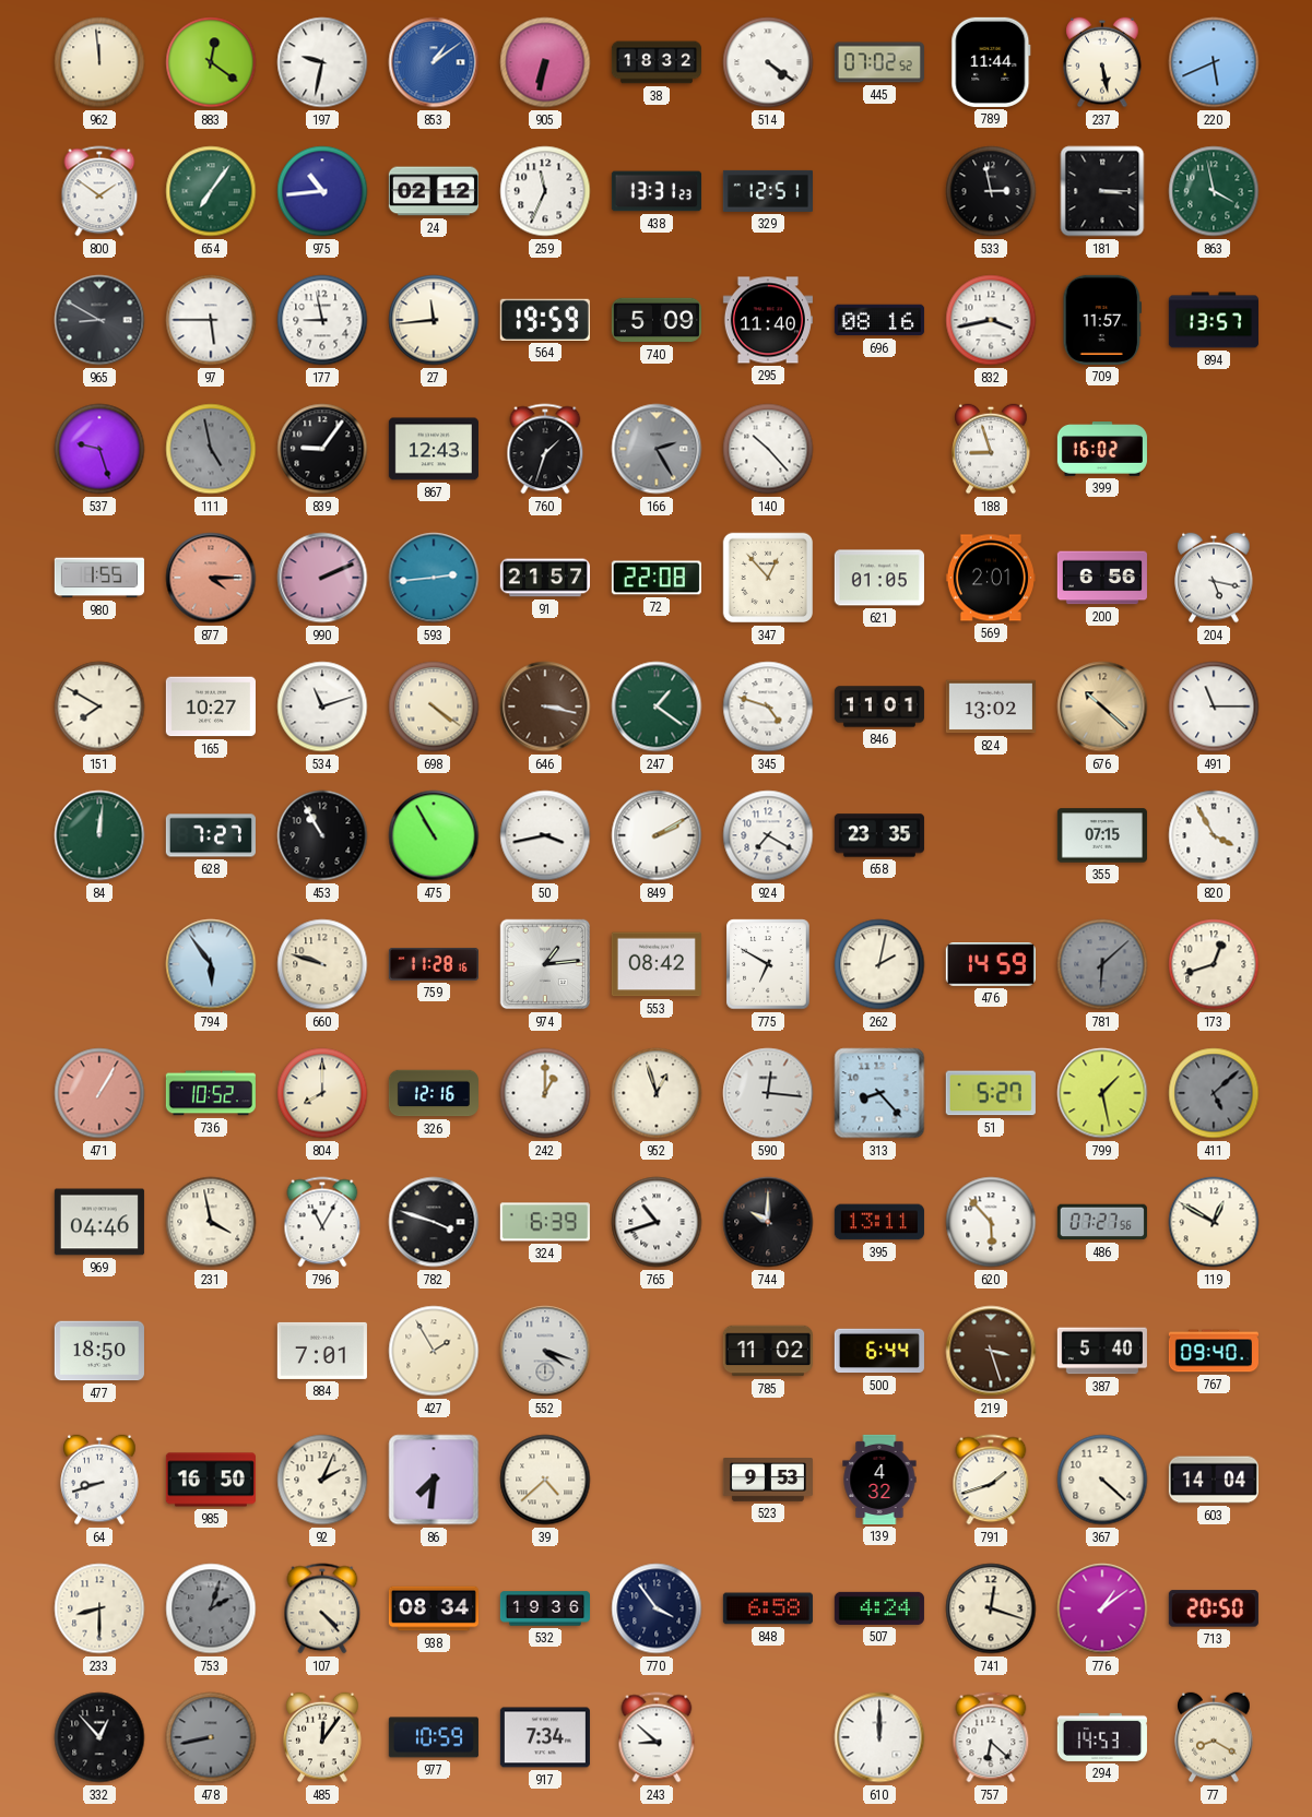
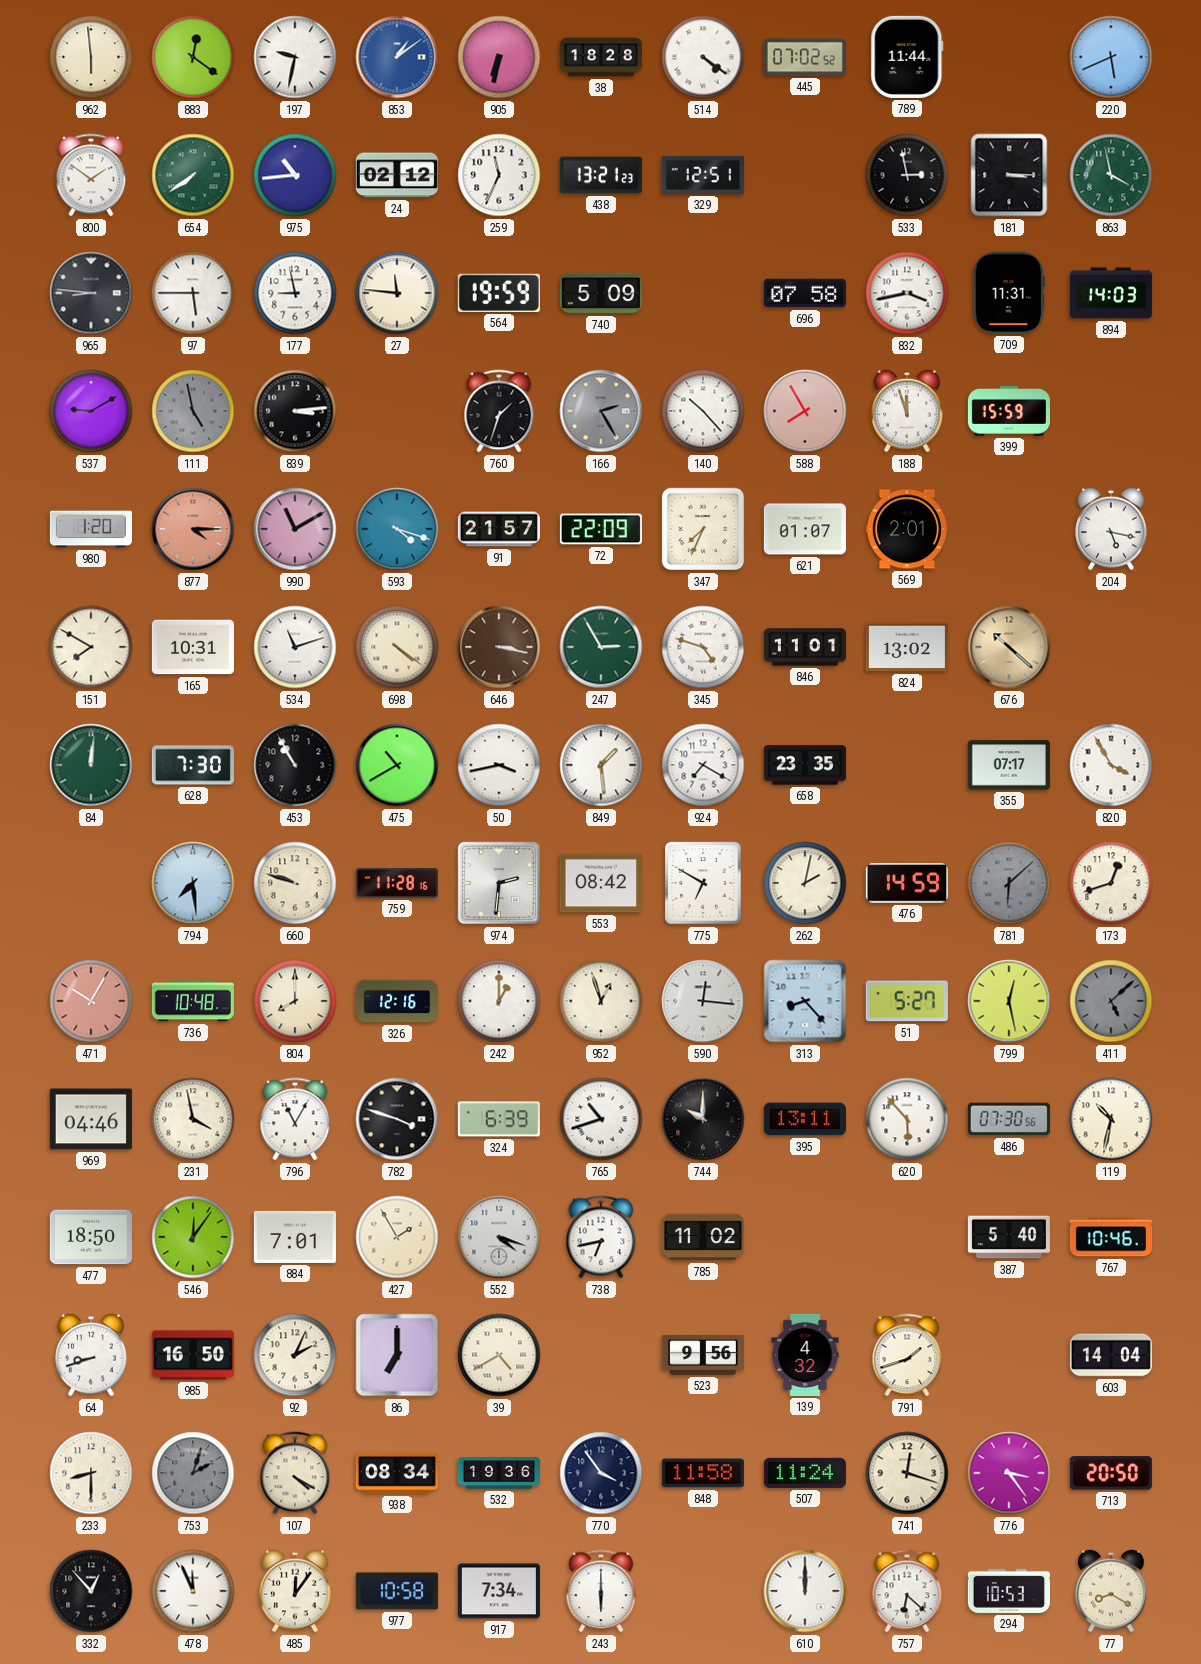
962: 11:59 -> 5:59 (91, 57)
38: 18:32 -> 18:28 (600, 57)
237: 5:28 -> none (1102, 62)
654: 7:06 -> 7:39 (193, 175)
438: 13:31 -> 13:21 (601, 175)
965: 8:50 -> 8:46 (91, 293)
27: 11:44 -> 11:46 (397, 293)
295: 11:40 -> none (768, 320)
696: 08:16 -> 07:58 (805, 293)
709: 11:57 -> 11:31 (1008, 293)
894: 13:57 -> 14:03 (1111, 293)
537: 9:27 -> 9:10 (91, 411)
839: 9:06 -> 3:14 (295, 411)
867: 12:43 -> none (434, 449)
588: none -> 7:55 (805, 411)
188: 8:57 -> 11:57 (907, 411)
399: 16:02 -> 15:59 (1009, 411)
980: 1:55 -> 1:20 (91, 529)
990: 2:11 -> 11:10 (295, 529)
593: 2:44 -> 4:18 (397, 529)
72: 22:08 -> 22:09 (601, 529)
347: 12:53 -> 7:34 (703, 529)
621: 01:05 -> 01:07 (805, 529)
200: 6:56 -> none (1102, 578)
165: 10:27 -> 10:31 (193, 647)
247: 1:21 -> 2:55 (601, 647)
491: 11:15 -> none (1214, 706)
628: 7:27 -> 7:30 (193, 765)
475: 10:55 -> 10:40 (397, 765)
849: 2:10 -> 1:29 (601, 765)
355: 07:15 -> 07:17 (1009, 765)
794: 5:54 -> 7:29 (193, 883)
974: 1:14 -> 2:31 (499, 883)
471: 1:05 -> 10:05 (91, 1001)
736: 10:52 -> 10:48 (193, 1001)
799: 1:28 -> 12:28 (1009, 1001)
486: 07:27 -> 07:30 (1009, 1119)
119: 12:50 -> 10:32 (1111, 1119)
546: none -> 12:06 (193, 1237)
738: none -> 6:43 (601, 1237)
500: 6:44 -> none (879, 1351)
219: 3:27 -> none (991, 1351)
767: 09:40 -> 10:46 (1111, 1237)
86: 7:31 -> 7:00 (397, 1355)
39: 4:38 -> 4:40 (499, 1355)
523: 9:53 -> 9:56 (703, 1355)
367: 4:22 -> none (1102, 1480)
107: 4:23 -> 4:20 (295, 1473)
848: 6:58 -> 11:58 (703, 1473)
507: 4:24 -> 11:24 (805, 1473)
776: 1:09 -> 3:24 (1009, 1473)
478: 8:43 -> 11:56 (193, 1591)
478 dial: grey -> white (193, 1591)
977: 10:59 -> 10:58 (397, 1591)
243: 8:52 -> 6:00 (601, 1591)
294: 14:53 -> 10:53 (1009, 1591)
